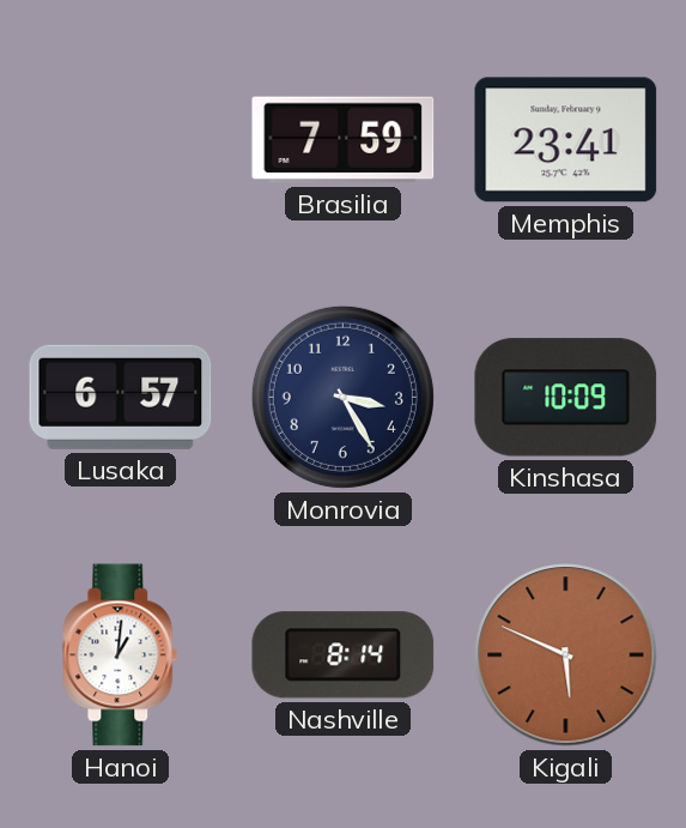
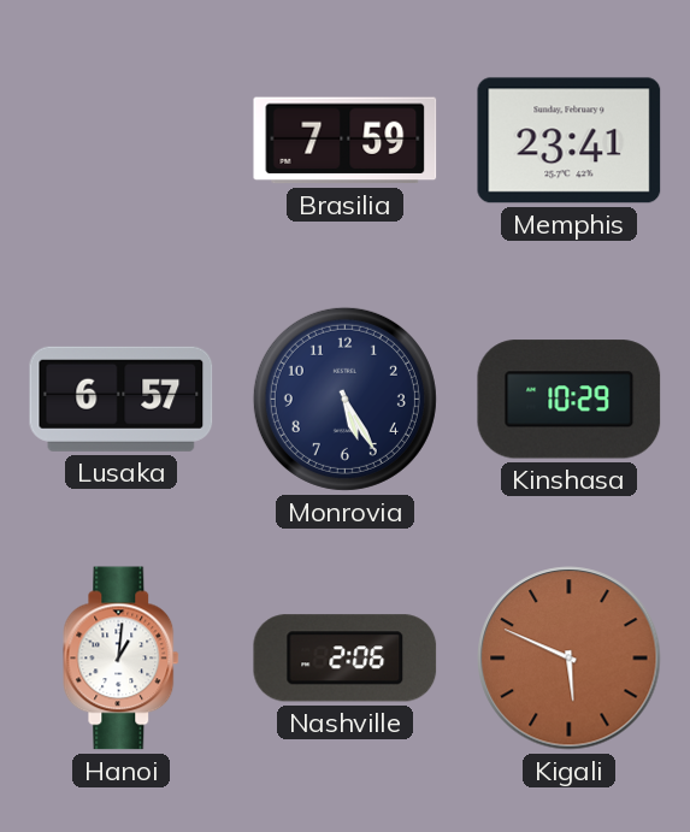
Monrovia: 3:25 -> 5:25 (344, 399)
Kinshasa: 10:09 -> 10:29 (570, 400)
Nashville: 8:14 -> 2:06 (346, 659)
